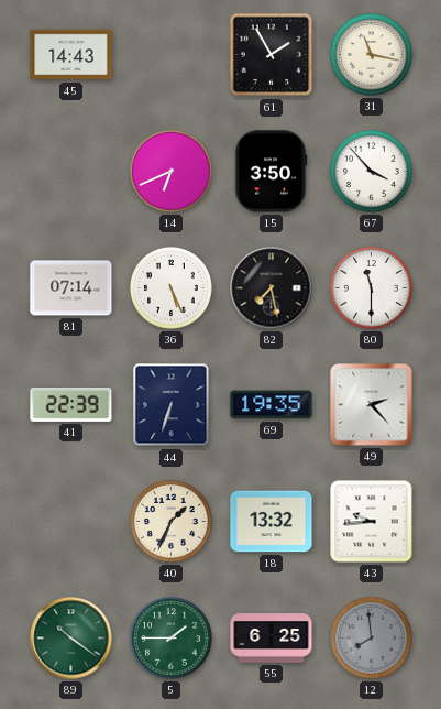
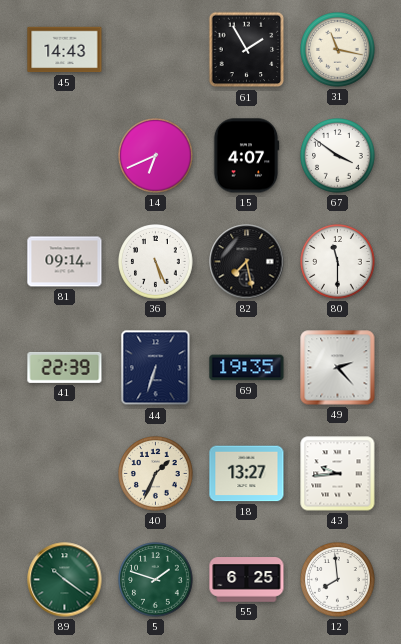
15: 3:50 -> 4:07 (246, 156)
67: 3:53 -> 3:51 (338, 156)
81: 07:14 -> 09:14 (65, 262)
18: 13:32 -> 13:27 (247, 474)
5: 1:45 -> 1:48 (156, 580)
12 dial: grey -> white (338, 580)
